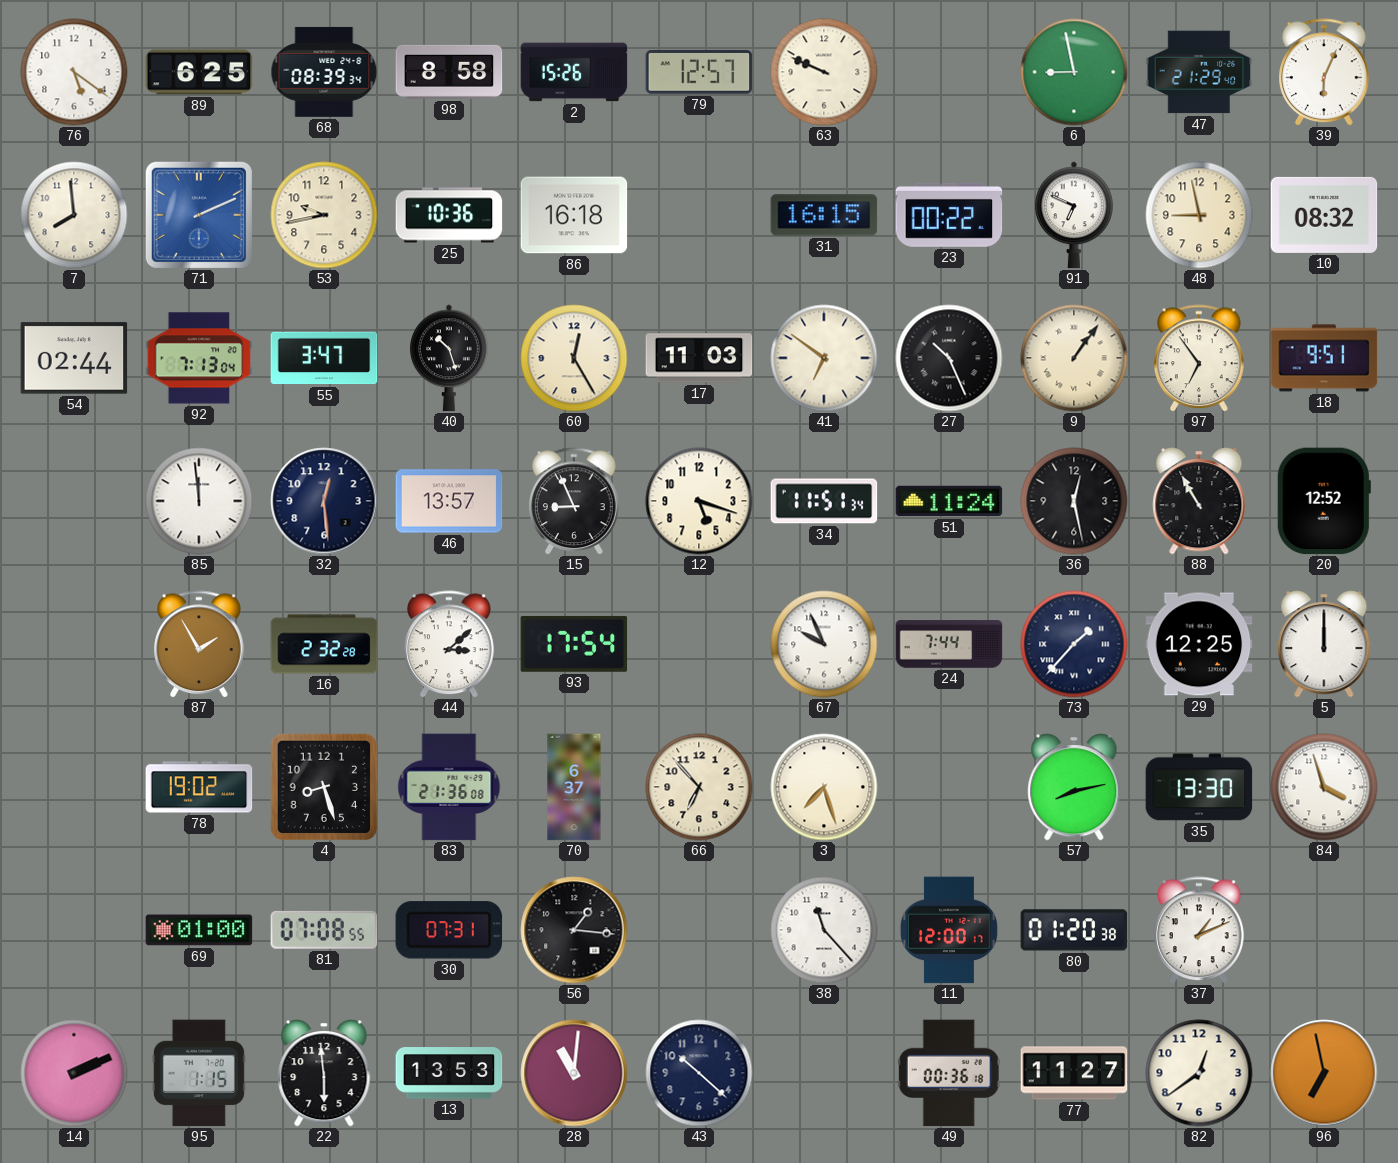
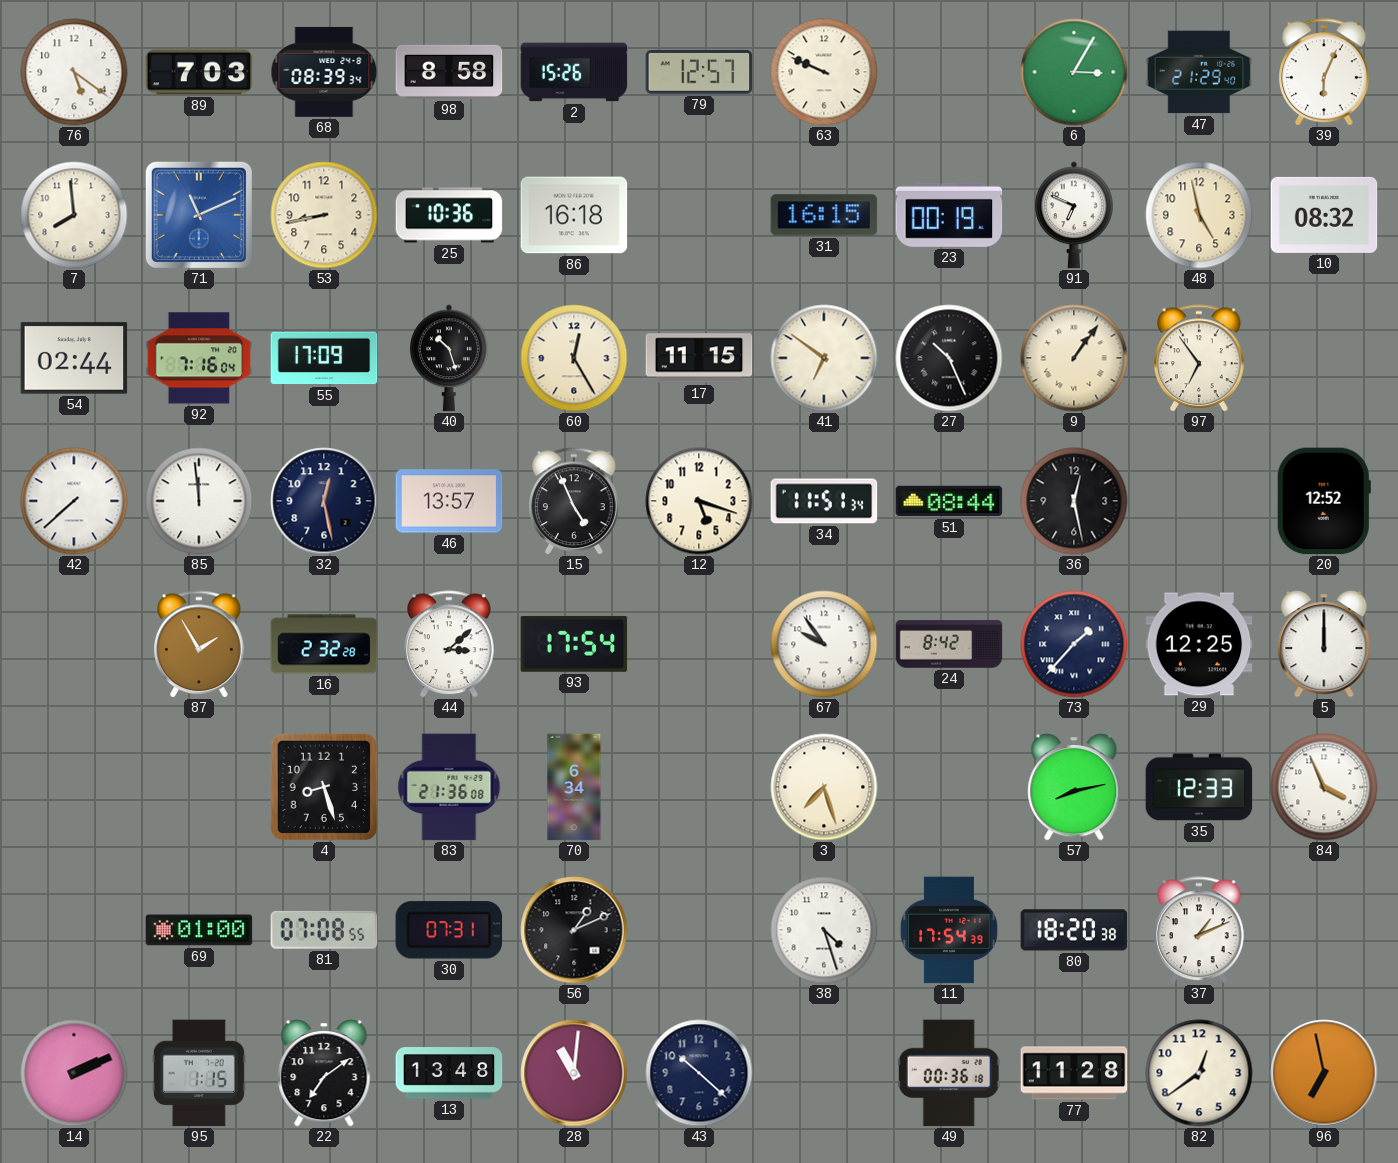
89: 6:25 -> 7:03 (199, 72)
6: 8:58 -> 3:05 (1074, 72)
71: 2:11 -> 11:11 (199, 215)
53: 9:43 -> 8:43 (324, 215)
23: 00:22 -> 00:19 (949, 215)
48: 8:58 -> 4:58 (1199, 215)
92: 7:13 -> 7:16 (199, 358)
55: 3:47 -> 17:09 (324, 358)
17: 11:03 -> 11:15 (699, 358)
18: 9:51 -> none (1324, 358)
42: none -> 7:38 (74, 501)
32: 12:29 -> 12:28 (324, 501)
15: 8:56 -> 4:56 (575, 501)
51: 11:24 -> 08:44 (949, 501)
88: 10:55 -> none (1199, 502)
67: 9:56 -> 9:54 (824, 644)
24: 7:44 -> 8:42 (949, 644)
78: 19:02 -> none (199, 787)
70: 6:37 -> 6:34 (574, 787)
66: 6:53 -> none (699, 787)
35: 13:30 -> 12:33 (1199, 787)
84: 3:57 -> 3:56 (1324, 787)
56: 1:16 -> 1:11 (574, 930)
38: 11:23 -> 4:27 (824, 930)
11: 12:00 -> 17:54 (949, 930)
80: 01:20 -> 18:20 (1074, 930)
22: 5:59 -> 7:09 (324, 1074)
13: 13:53 -> 13:48 (449, 1073)
77: 11:27 -> 11:28 (1074, 1073)
